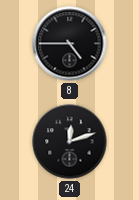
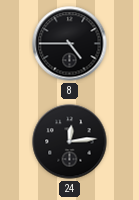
24: 12:12 -> 12:14 (70, 142)
